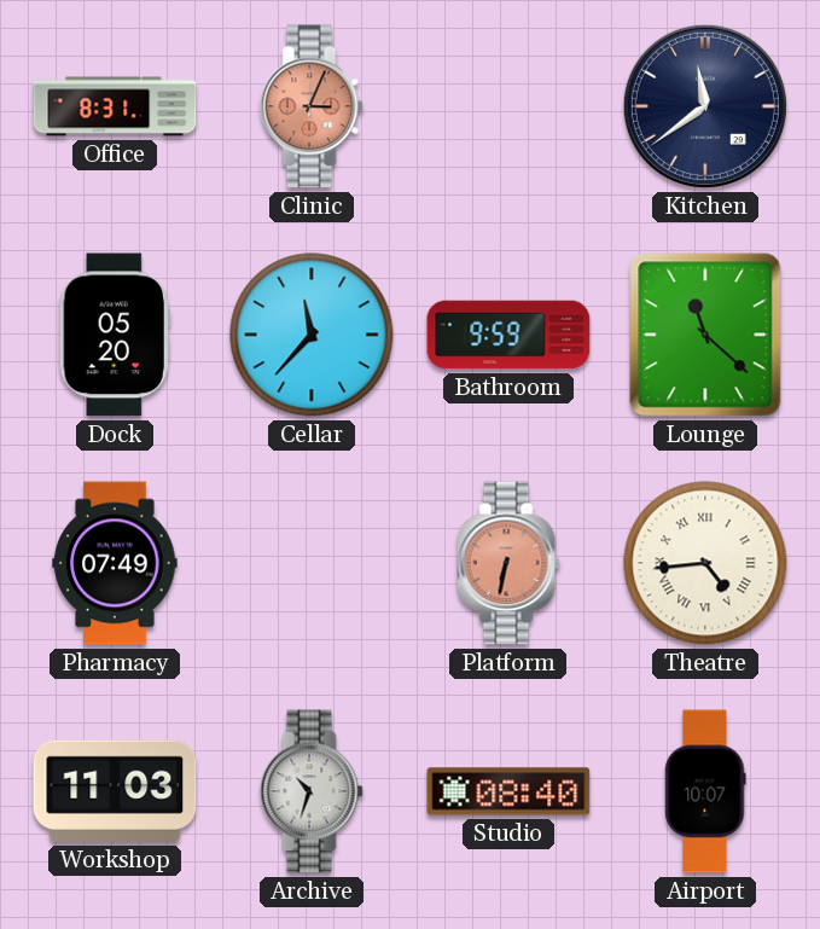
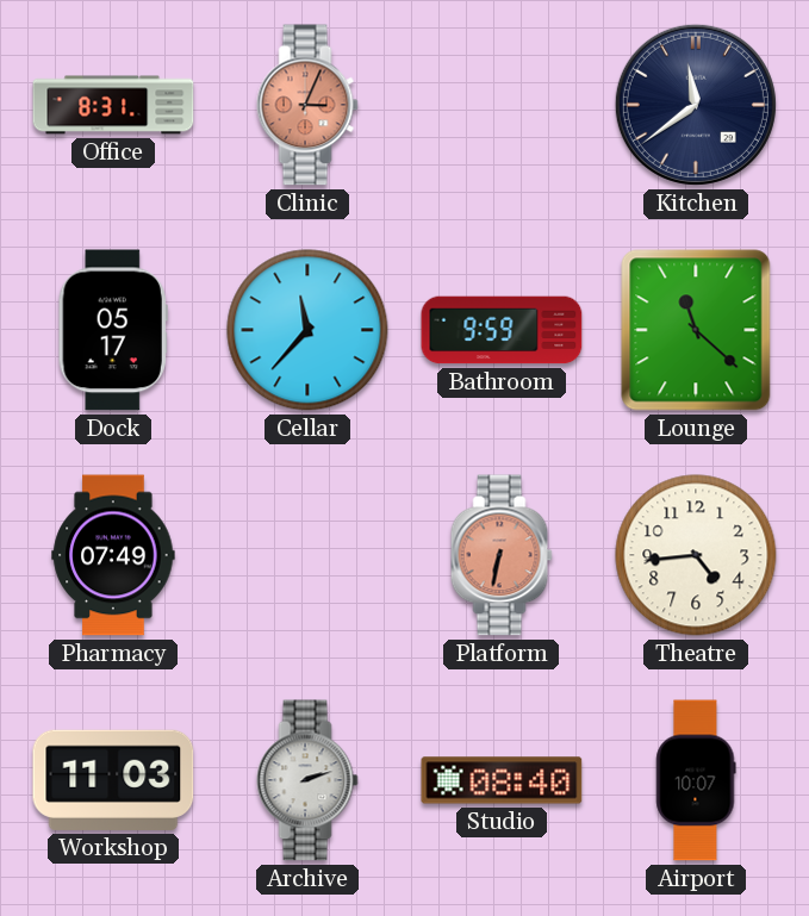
Dock: 05:20 -> 05:17 (113, 330)
Theatre numerals: Roman -> Arabic (696, 555)
Archive: 10:33 -> 2:12 (307, 780)
